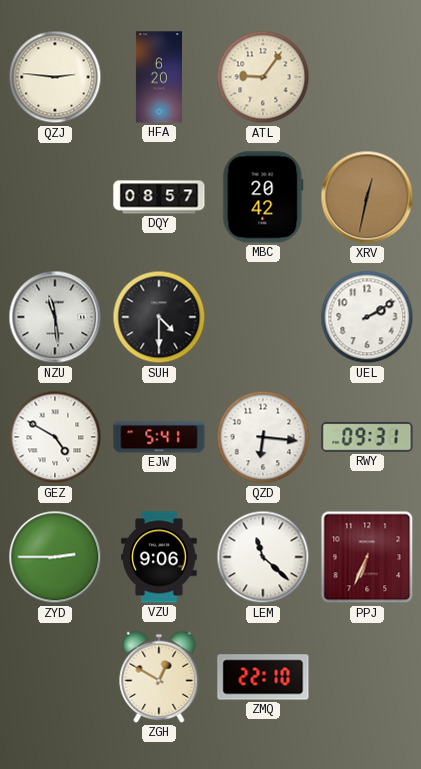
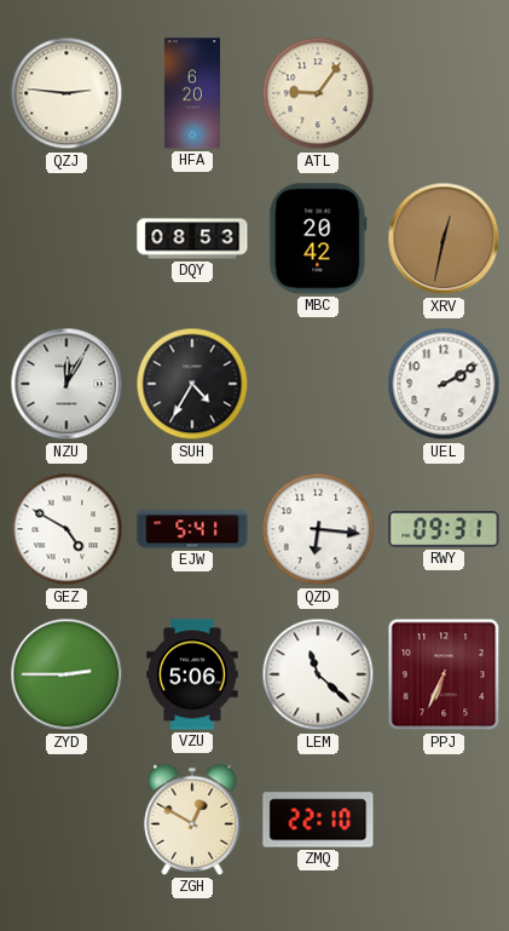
DQY: 08:57 -> 08:53 (192, 239)
NZU: 11:29 -> 12:05 (66, 384)
SUH: 4:30 -> 4:35 (192, 384)
VZU: 9:06 -> 5:06 (192, 674)
